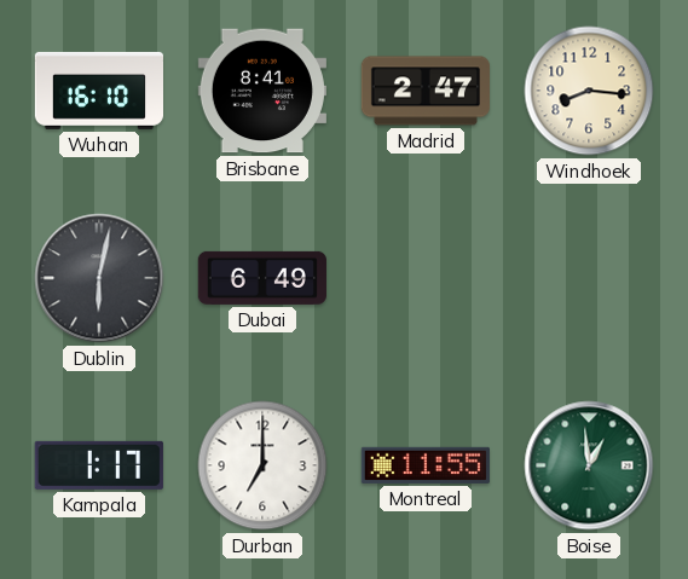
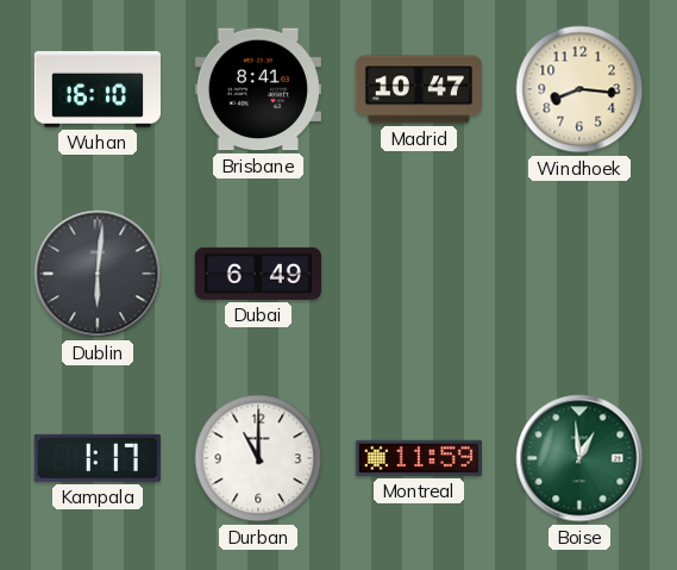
Madrid: 2:47 -> 10:47 (418, 89)
Dublin: 6:02 -> 6:01 (98, 274)
Durban: 7:00 -> 11:00 (258, 458)
Montreal: 11:55 -> 11:59 (419, 458)
